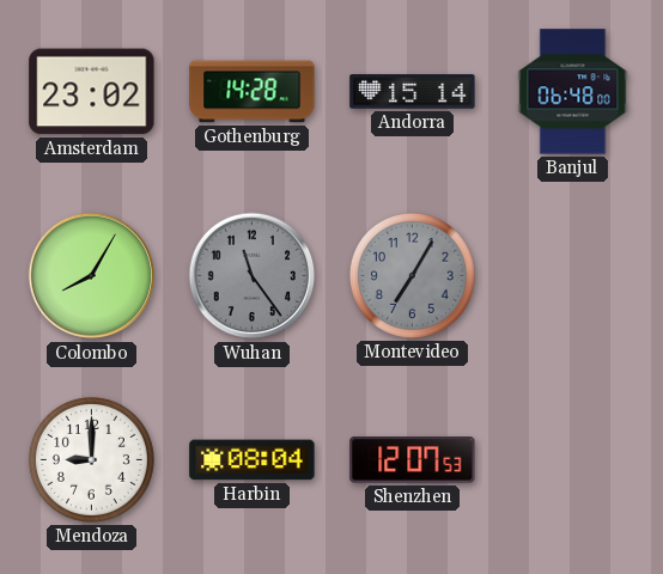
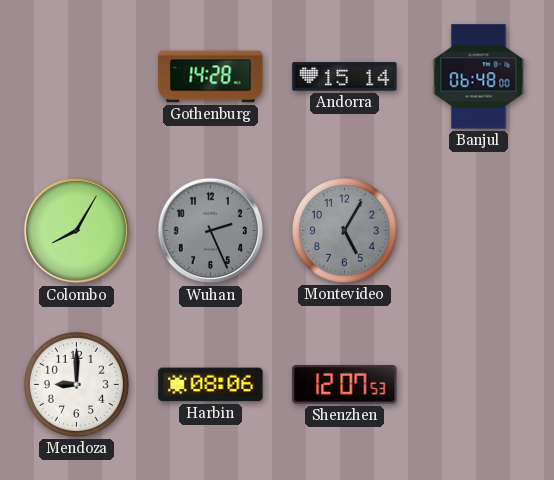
Amsterdam: 23:02 -> none (92, 92)
Wuhan: 11:24 -> 2:26 (211, 231)
Montevideo: 7:05 -> 5:05 (344, 230)
Harbin: 08:04 -> 08:06 (211, 385)
